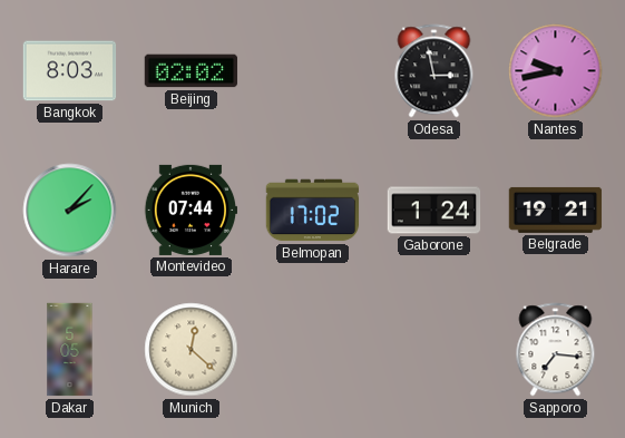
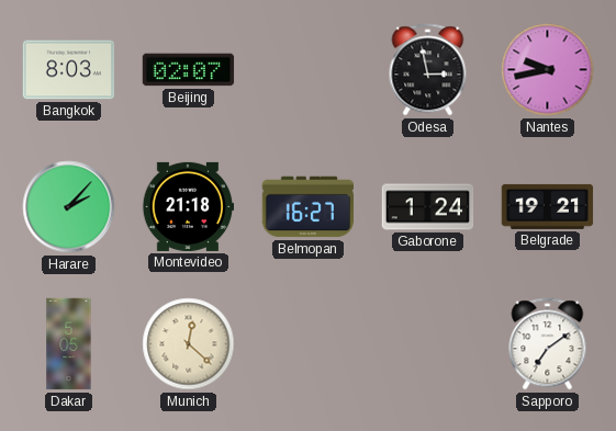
Beijing: 02:02 -> 02:07 (189, 70)
Montevideo: 07:44 -> 21:18 (188, 206)
Belmopan: 17:02 -> 16:27 (309, 207)
Sapporo: 7:16 -> 7:09 (548, 344)
